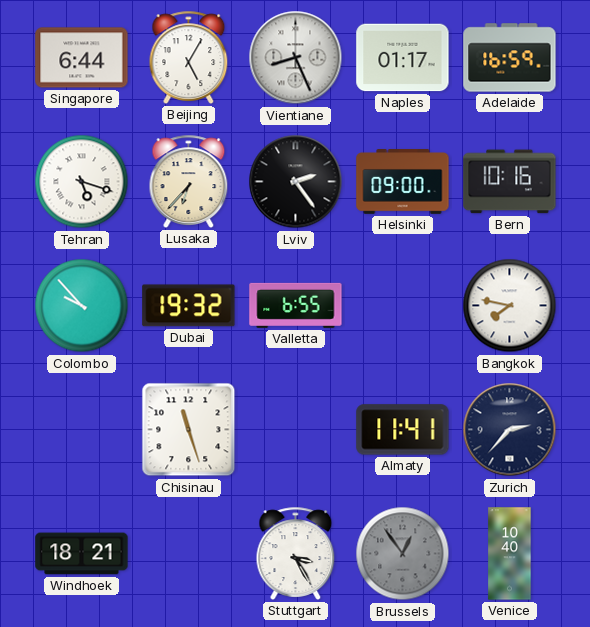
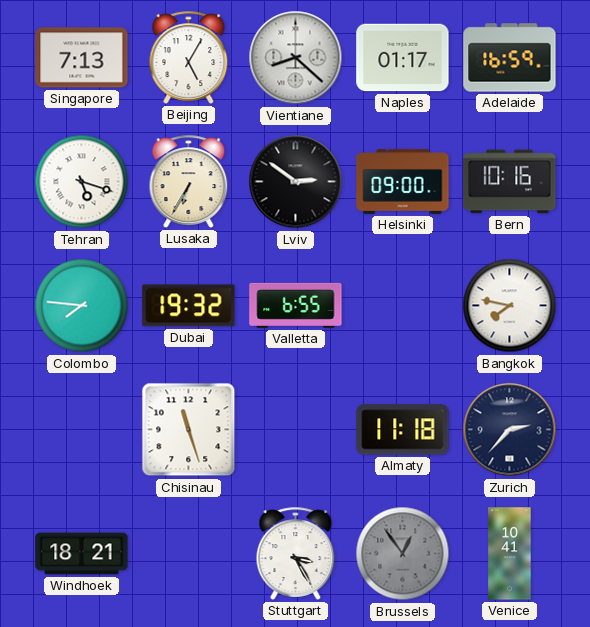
Singapore: 6:44 -> 7:13 (82, 58)
Vientiane: 8:26 -> 8:22 (296, 58)
Lusaka: 6:37 -> 6:35 (189, 181)
Lviv: 2:24 -> 2:51 (296, 182)
Colombo: 9:53 -> 7:46 (82, 306)
Almaty: 11:41 -> 11:18 (403, 430)
Venice: 10:40 -> 10:41 (510, 554)
